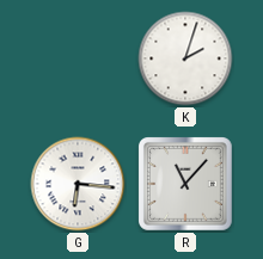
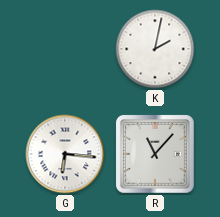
K: 2:03 -> 2:02 (155, 49)
